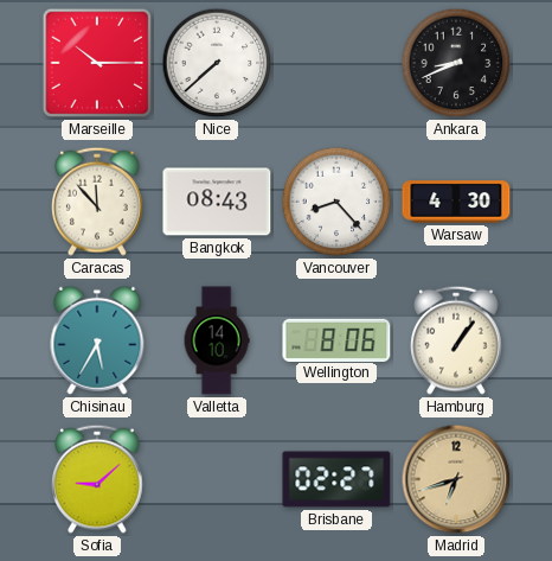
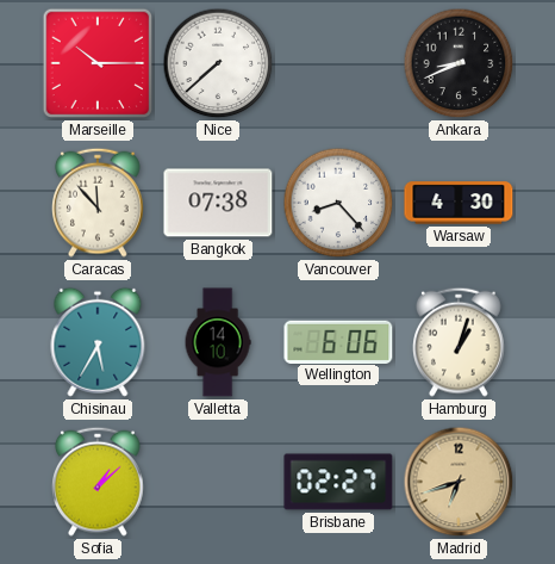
Bangkok: 08:43 -> 07:38 (218, 203)
Wellington: 8:06 -> 6:06 (338, 341)
Hamburg: 1:06 -> 1:03 (460, 342)
Sofia: 9:08 -> 1:08 (99, 482)
